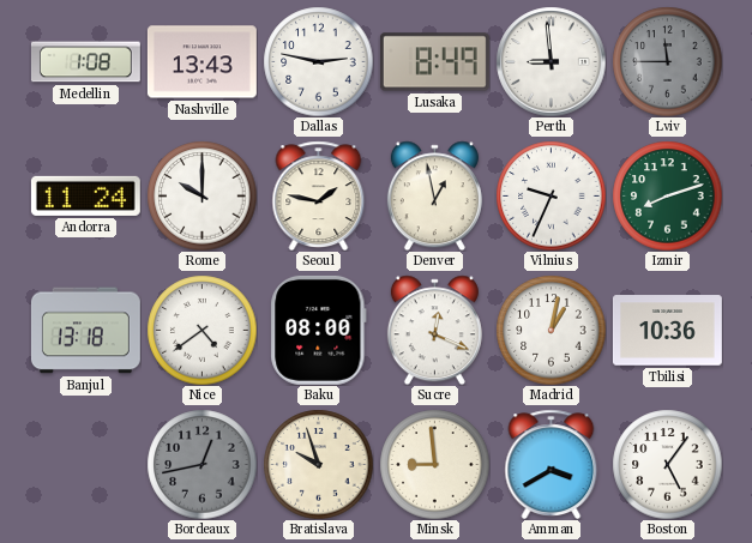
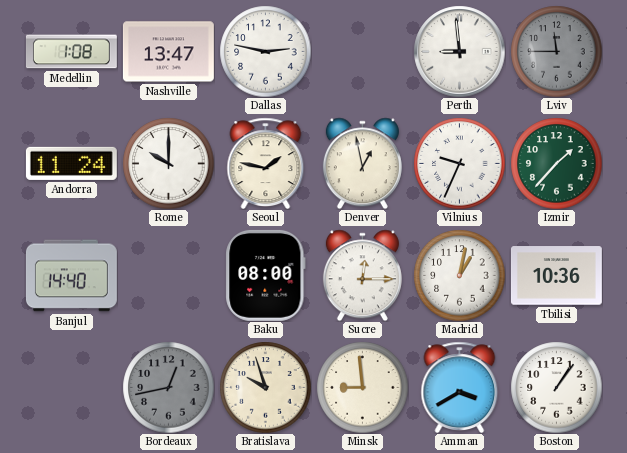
Nashville: 13:43 -> 13:47 (168, 52)
Lusaka: 8:49 -> none (434, 62)
Izmir: 8:12 -> 1:37 (556, 163)
Banjul: 13:18 -> 14:40 (71, 276)
Nice: 4:39 -> none (201, 330)
Sucre: 12:19 -> 12:15 (362, 275)
Boston: 5:06 -> 1:06 (556, 387)
